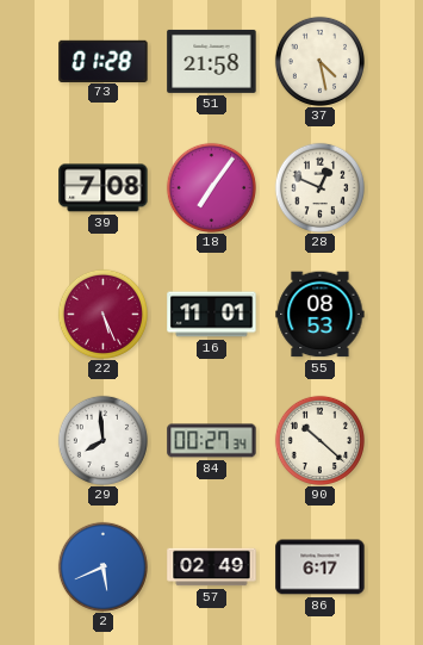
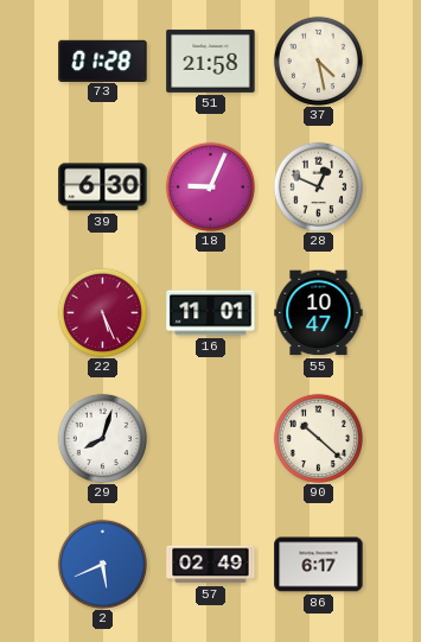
39: 7:08 -> 6:30 (103, 187)
18: 7:06 -> 9:04 (210, 186)
55: 08:53 -> 10:47 (319, 313)
29: 7:59 -> 8:03 (102, 438)
84: 00:27 -> none (212, 441)
